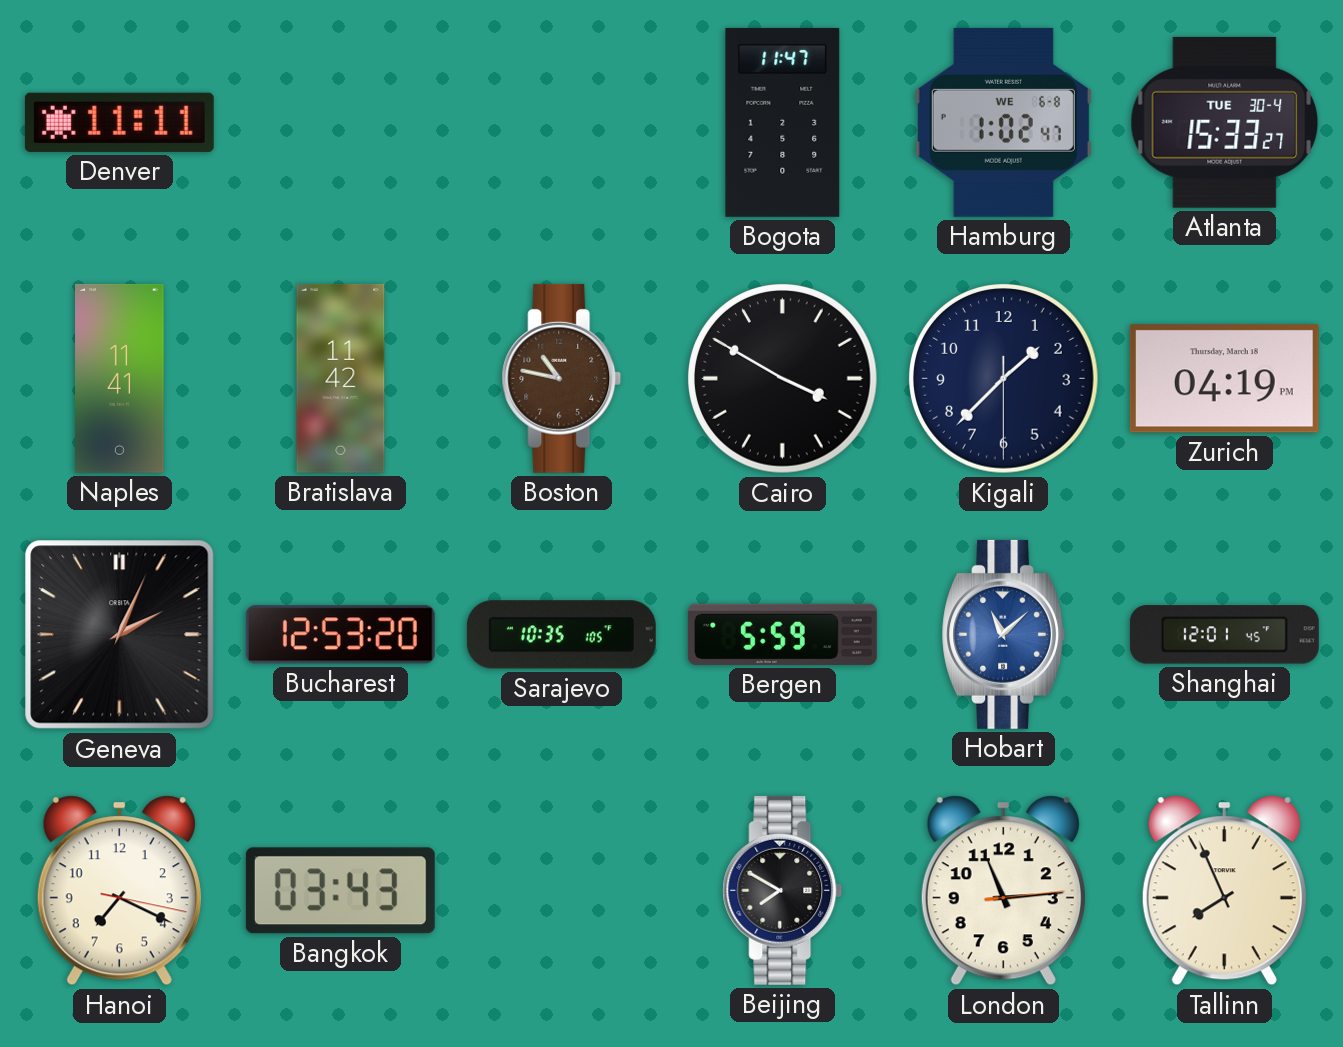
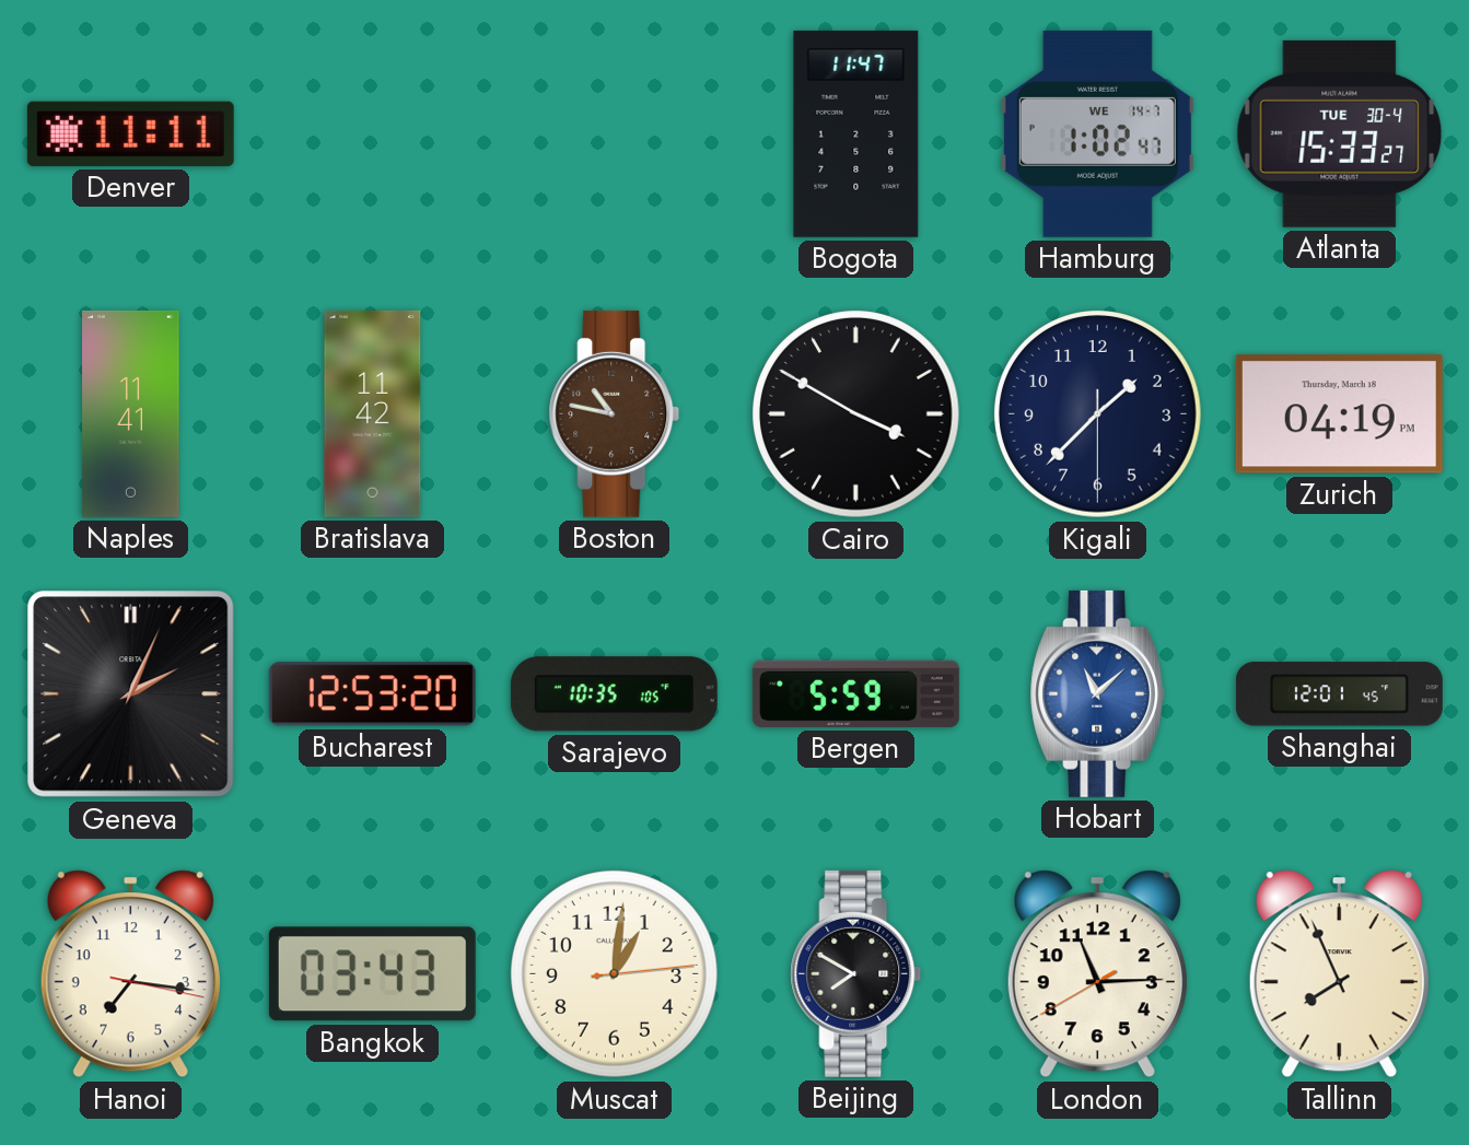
Hamburg date: WE 6-8 -> WE 14-7 (1097, 133)
Hanoi: 7:19 -> 7:16 (130, 974)
Muscat: none -> 1:01 (615, 974)
London: 11:14:14 -> 11:14:40 (1097, 974)
